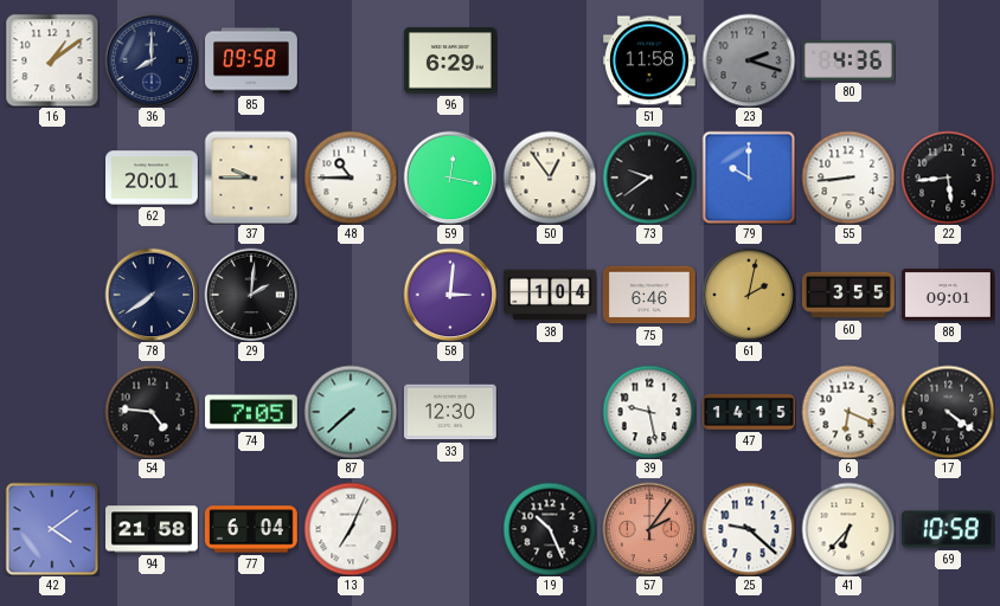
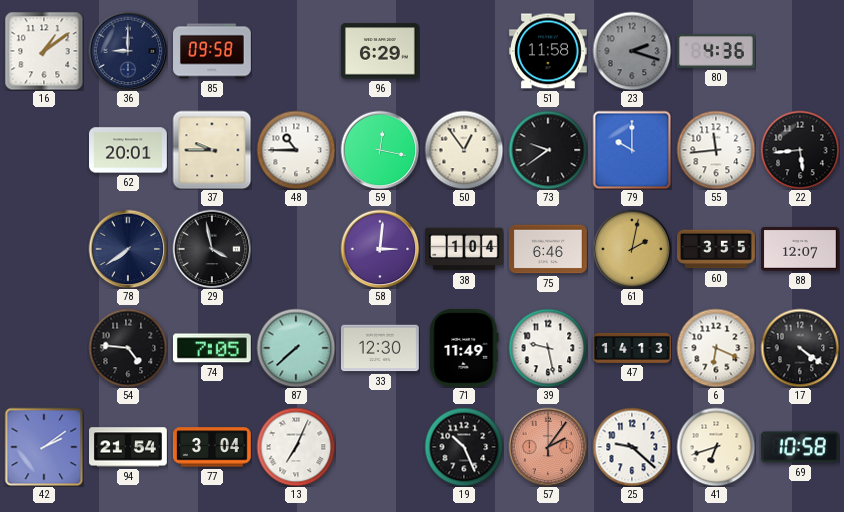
36: 8:00 -> 9:00 (128, 51)
55: 8:44 -> 11:44 (716, 150)
29: 2:01 -> 3:58 (212, 249)
88: 09:01 -> 12:07 (801, 249)
71: none -> 11:49 (464, 348)
47: 14:15 -> 14:13 (632, 348)
42: 4:09 -> 2:09 (44, 447)
94: 21:58 -> 21:54 (129, 447)
77: 6:04 -> 3:04 (212, 447)
41: 6:37 -> 6:42 (716, 447)
